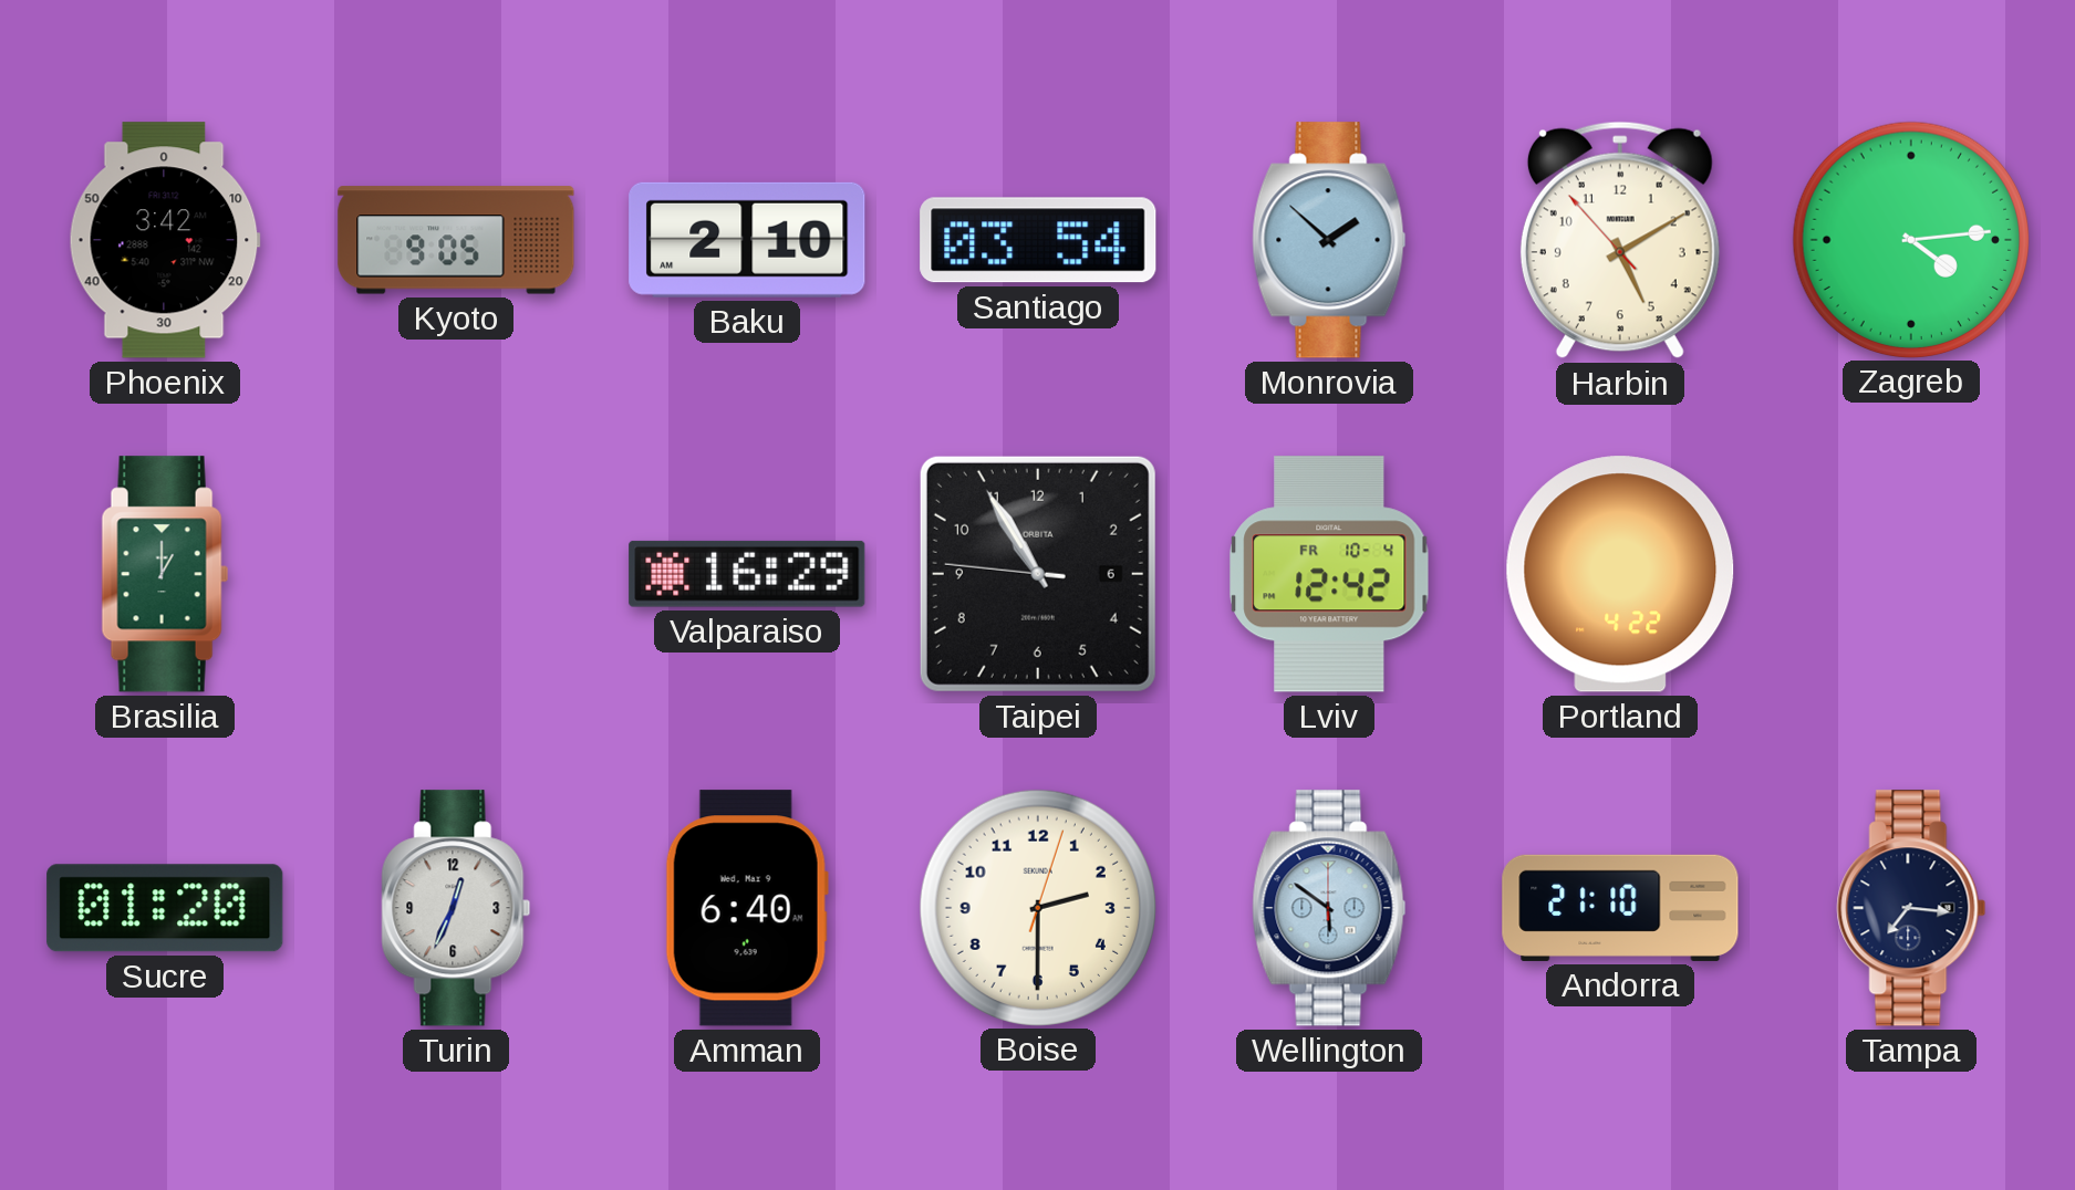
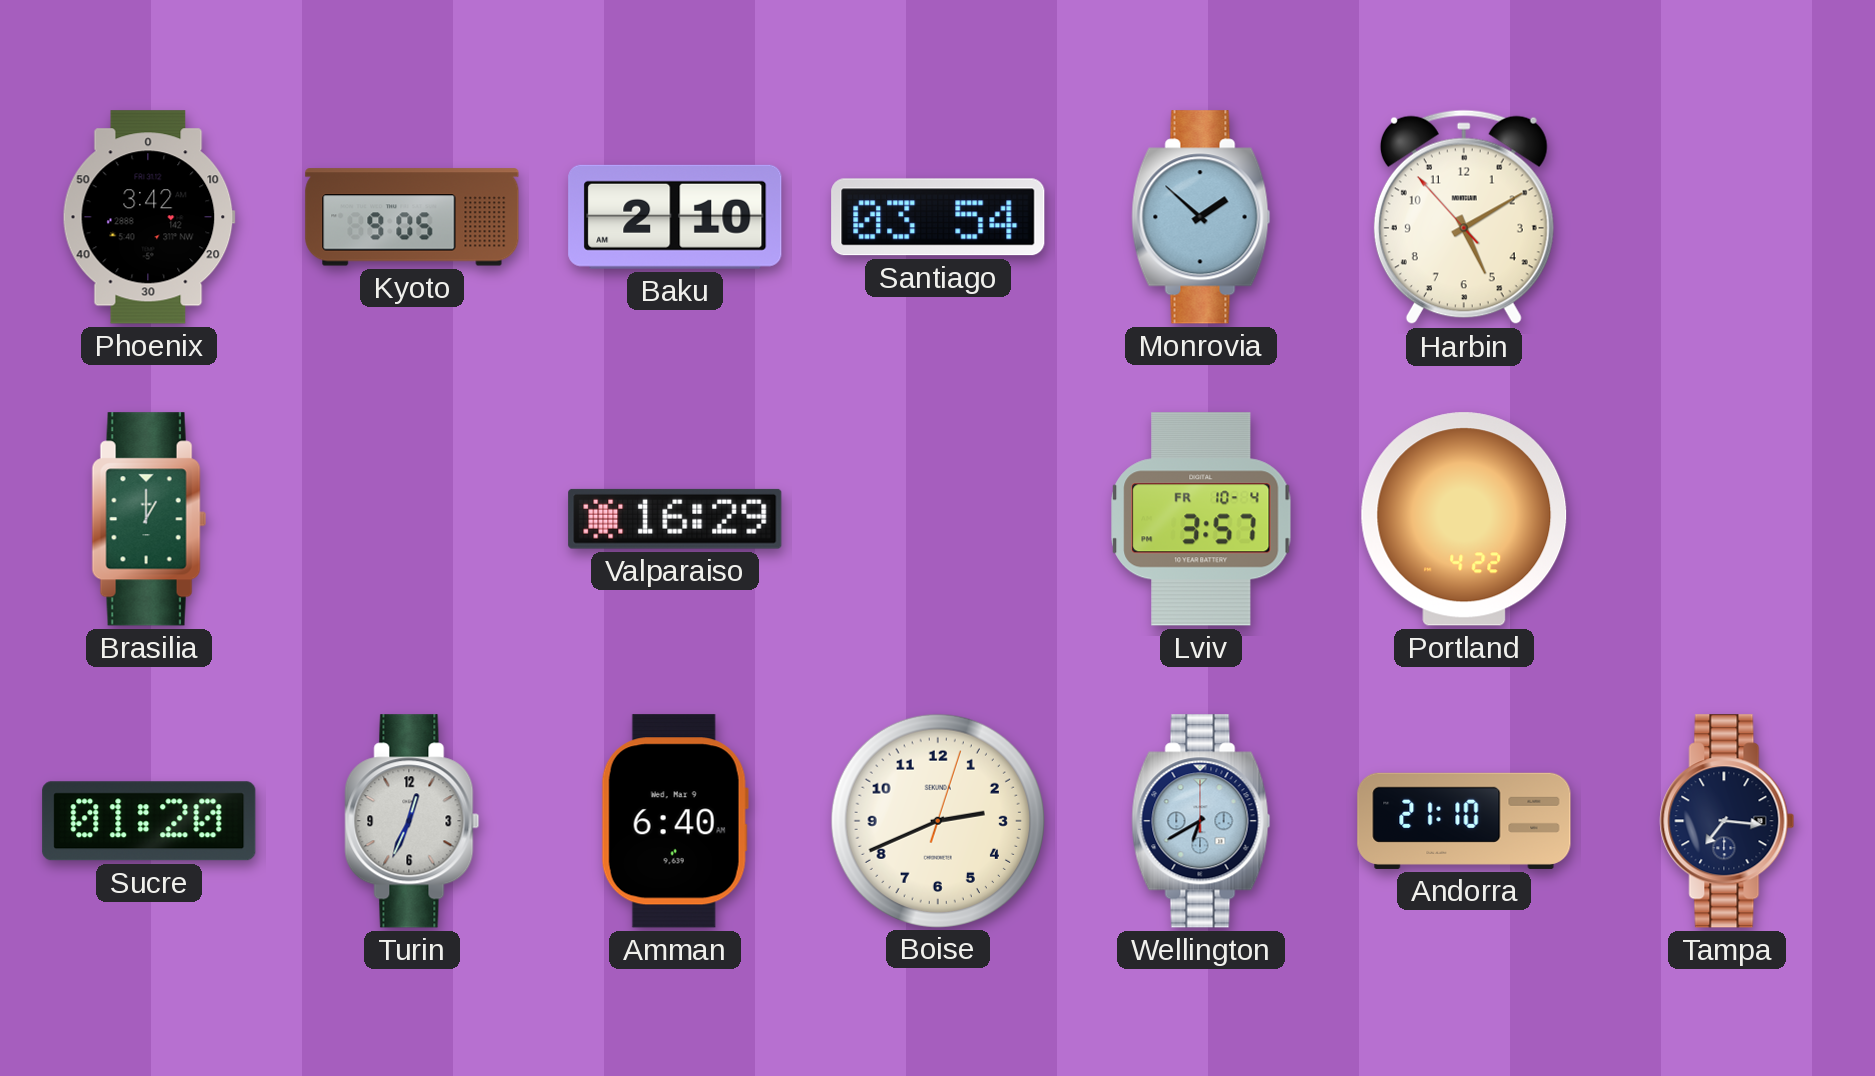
Zagreb: 4:14 -> none (1911, 239)
Taipei: 10:54 -> none (1038, 574)
Lviv: 12:42 -> 3:57 (1201, 519)
Boise: 2:30 -> 2:41 (938, 820)
Wellington: 5:51 -> 6:40 (1201, 821)
